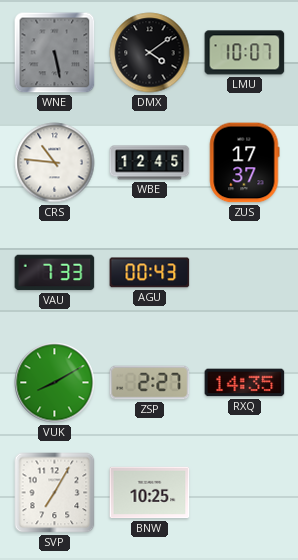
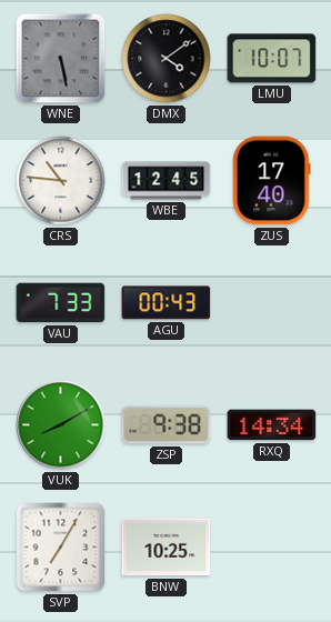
ZUS: 17:37 -> 17:40 (272, 181)
ZSP: 2:27 -> 9:38 (167, 425)
RXQ: 14:35 -> 14:34 (272, 425)
